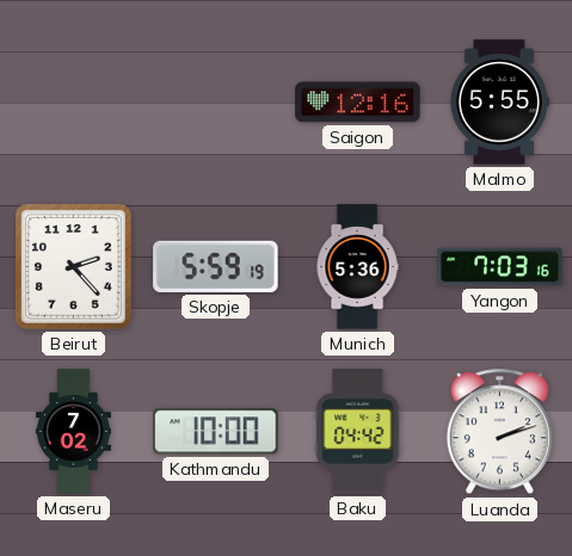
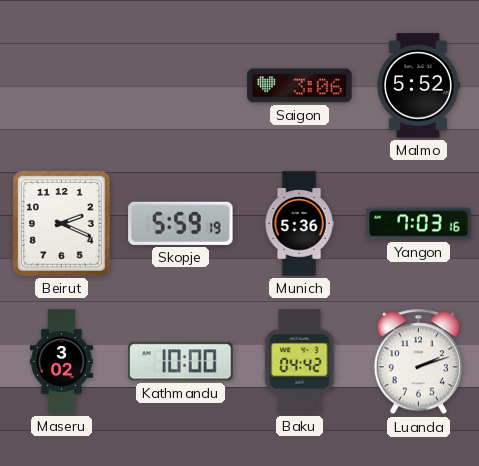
Saigon: 12:16 -> 3:06 (300, 86)
Malmo: 5:55 -> 5:52 (418, 86)
Beirut: 2:23 -> 2:19 (62, 224)
Maseru: 7:02 -> 3:02 (61, 362)
